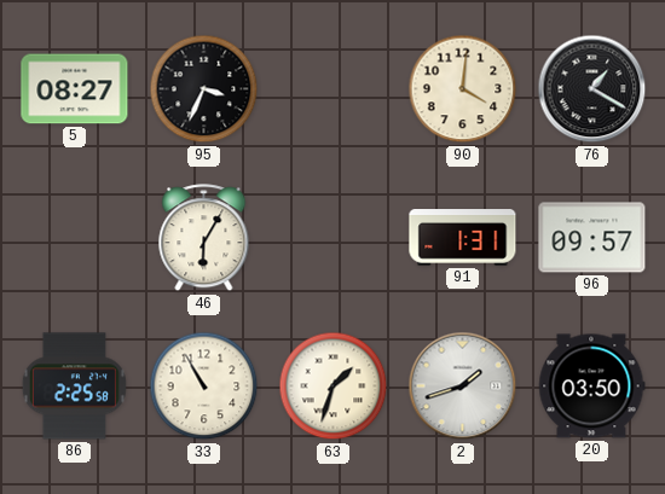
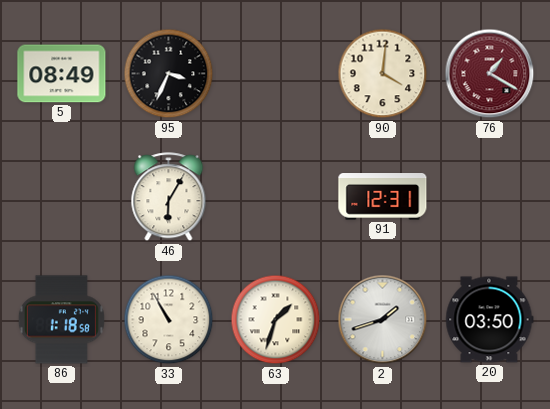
5: 08:27 -> 08:49 (62, 74)
76 dial: black -> burgundy (490, 74)
91: 1:31 -> 12:31 (383, 197)
96: 09:57 -> none (592, 238)
86: 2:25 -> 1:18 (61, 320)
